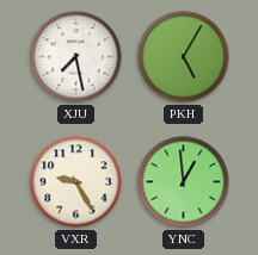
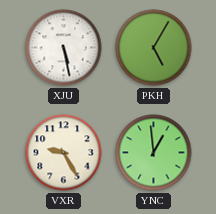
XJU: 7:28 -> 5:28 (64, 48)
